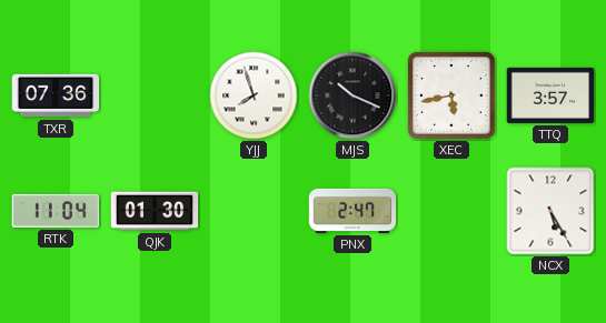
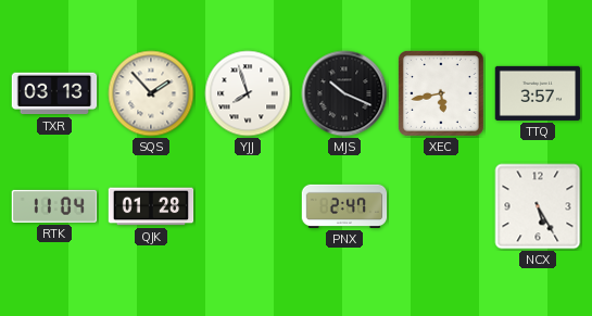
TXR: 07:36 -> 03:13 (54, 93)
SQS: none -> 1:53 (151, 93)
QJK: 01:30 -> 01:28 (151, 206)
